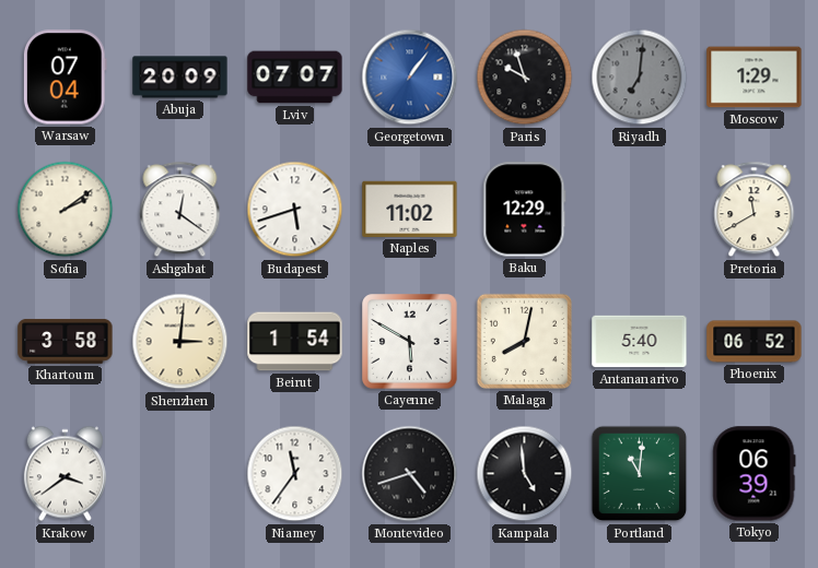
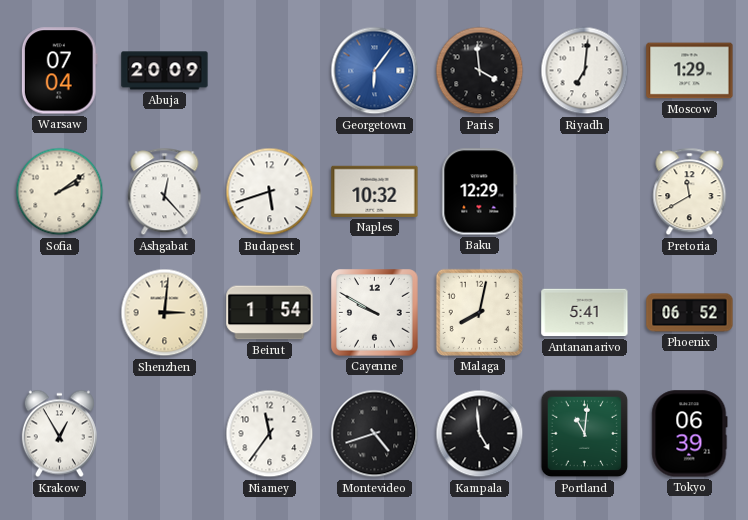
Lviv: 07:07 -> none (295, 78)
Georgetown: 1:06 -> 6:06 (375, 71)
Paris: 9:57 -> 3:59 (480, 71)
Riyadh dial: grey -> white (585, 71)
Ashgabat: 12:21 -> 12:23 (165, 192)
Naples: 11:02 -> 10:32 (375, 191)
Khartoum: 3:58 -> none (66, 342)
Cayenne: 5:50 -> 9:50 (375, 313)
Antananarivo: 5:40 -> 5:41 (585, 313)
Krakow: 3:39 -> 12:55 (59, 434)
